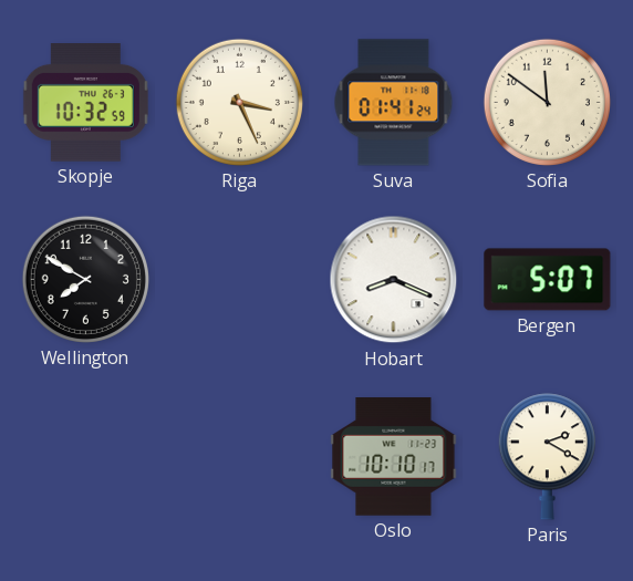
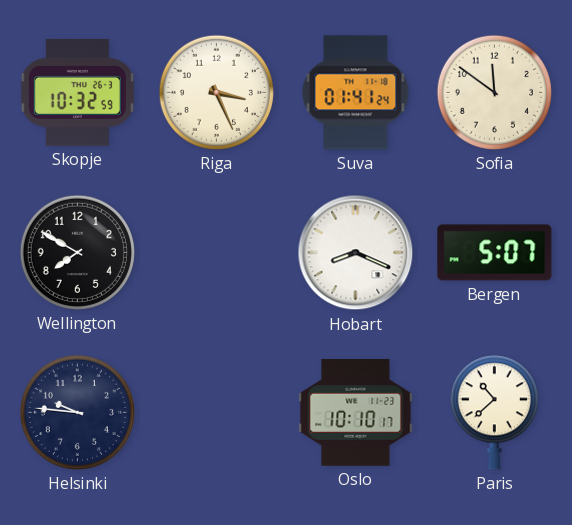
Helsinki: none -> 9:46 (77, 412)
Paris: 2:20 -> 10:38 (494, 413)
